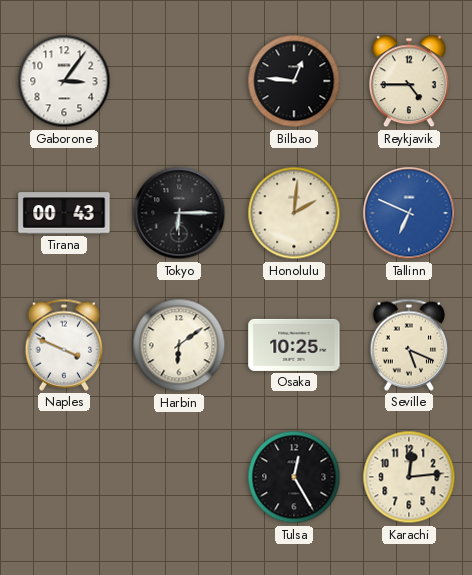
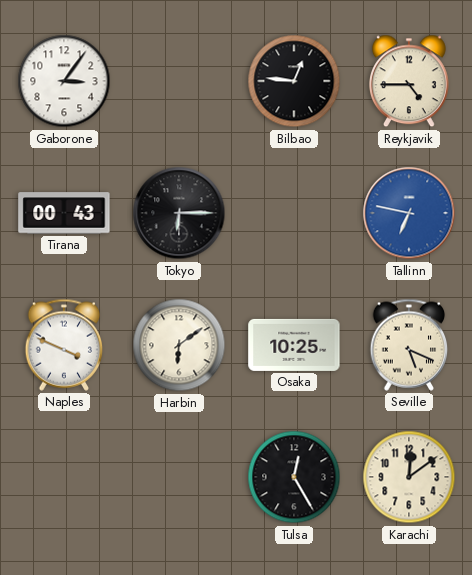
Honolulu: 2:01 -> none (294, 213)
Tallinn: 6:49 -> 6:47 (409, 213)
Karachi: 12:14 -> 12:09 (409, 477)
